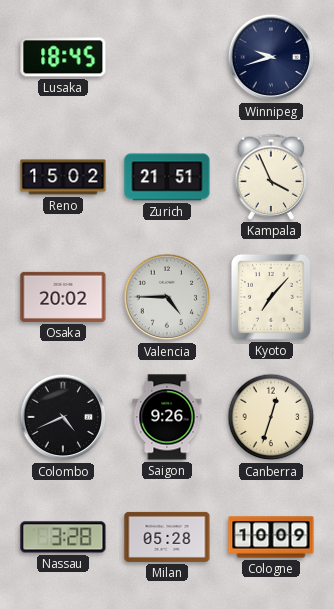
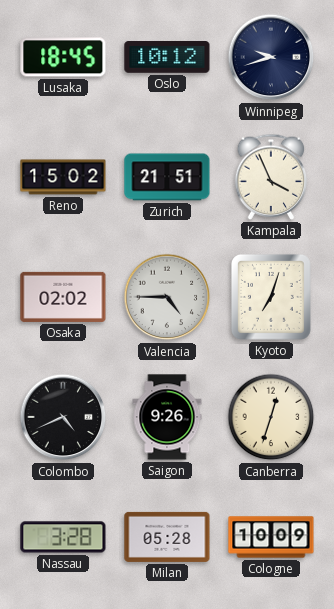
Oslo: none -> 10:12 (167, 58)
Osaka: 20:02 -> 02:02 (63, 297)
Kyoto: 7:07 -> 7:03 (271, 297)
